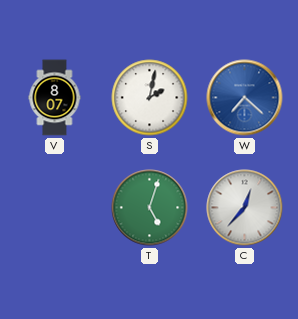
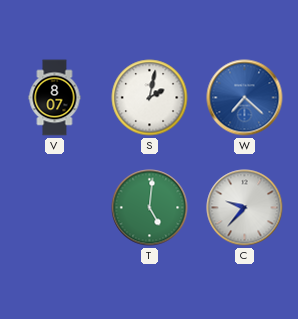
T: 5:03 -> 5:01 (150, 208)
C: 12:37 -> 9:37 (245, 208)
